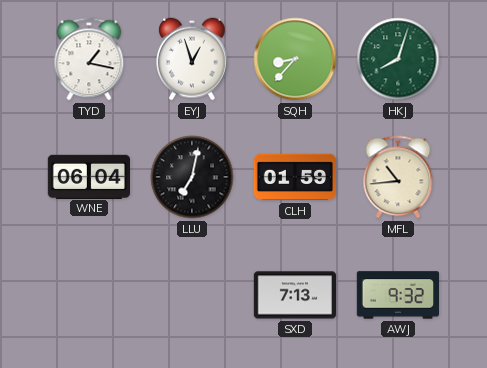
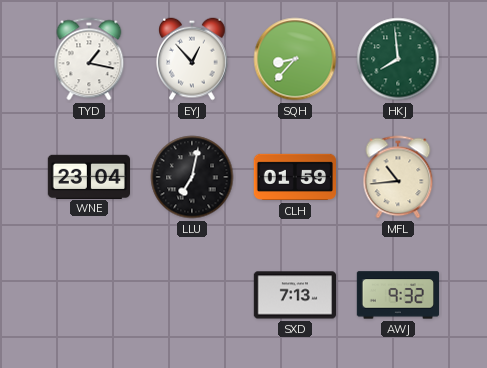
EYJ: 12:57 -> 12:53 (192, 59)
HKJ: 8:03 -> 7:59 (398, 59)
WNE: 06:04 -> 23:04 (88, 176)
